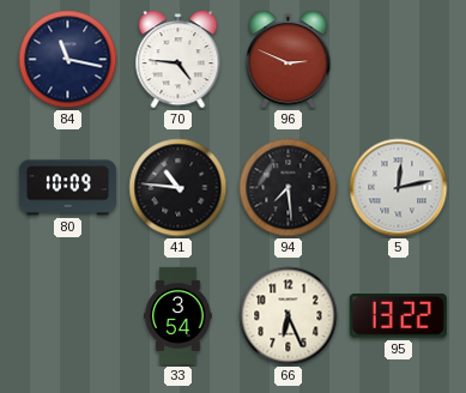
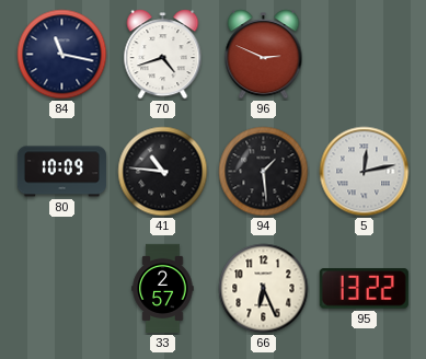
70: 4:46 -> 4:42 (163, 55)
94: 7:29 -> 1:29 (264, 172)
33: 3:54 -> 2:57 (163, 288)
